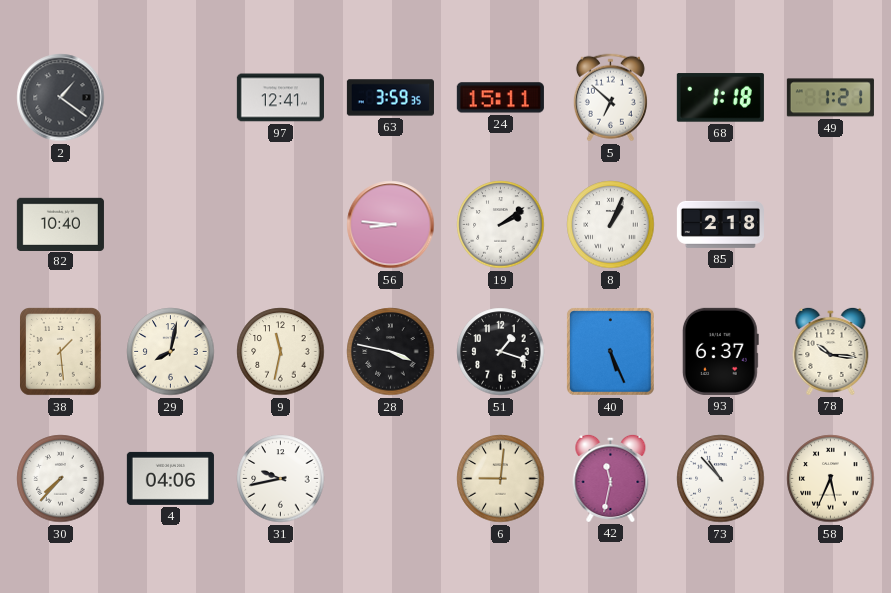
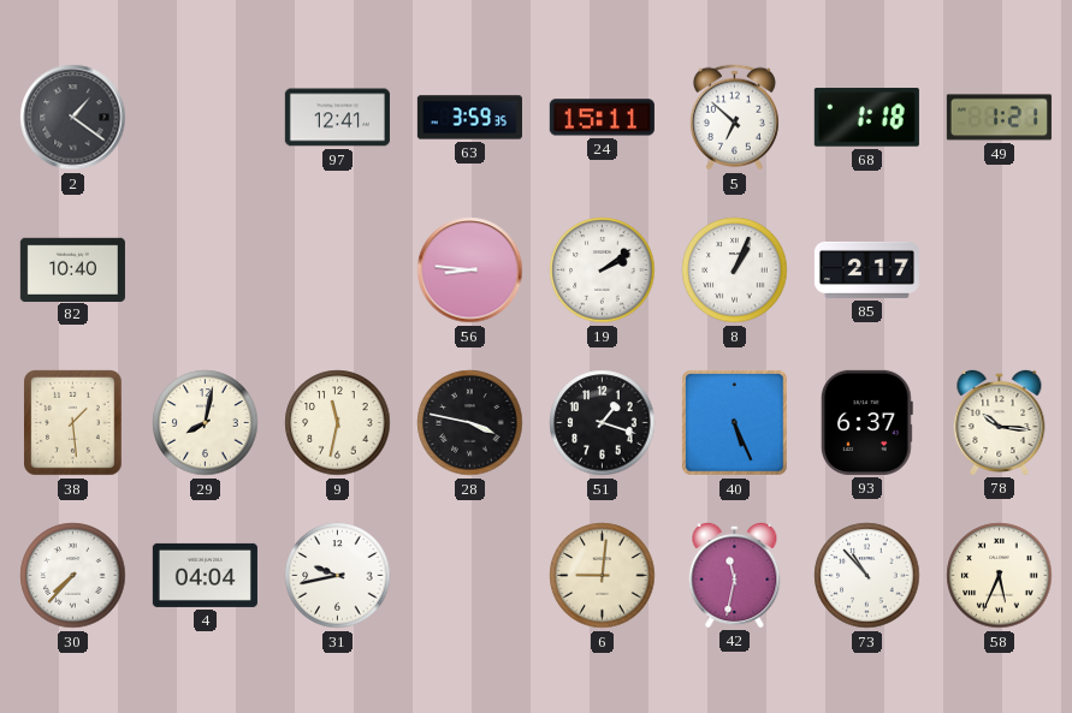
85: 2:18 -> 2:17 (866, 269)
4: 04:06 -> 04:04 (205, 575)
